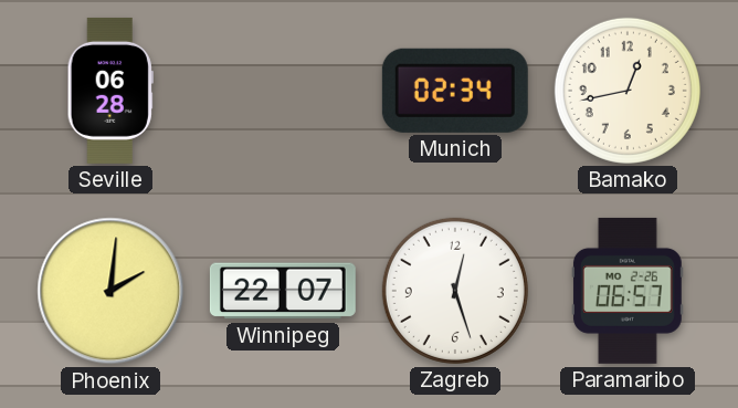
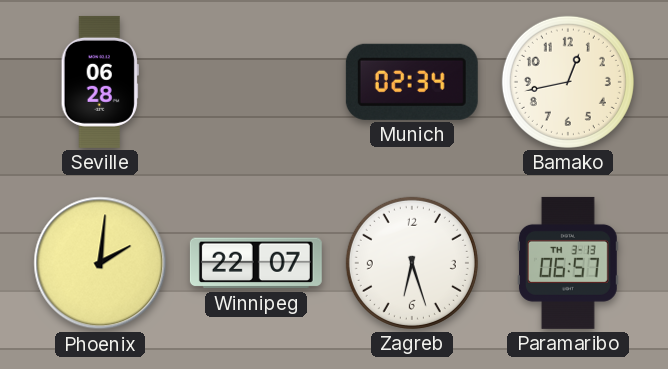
Zagreb: 12:27 -> 6:27 (412, 263)
Paramaribo date: MO 2-26 -> TH 3-13 (568, 263)
